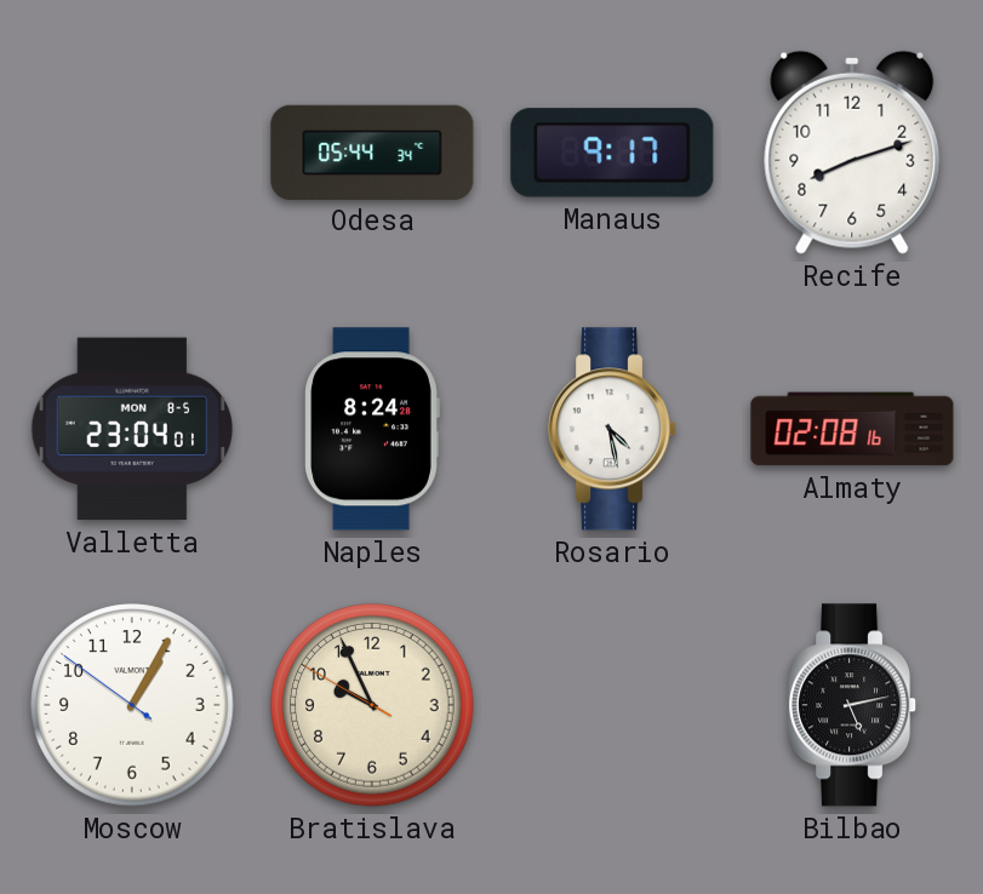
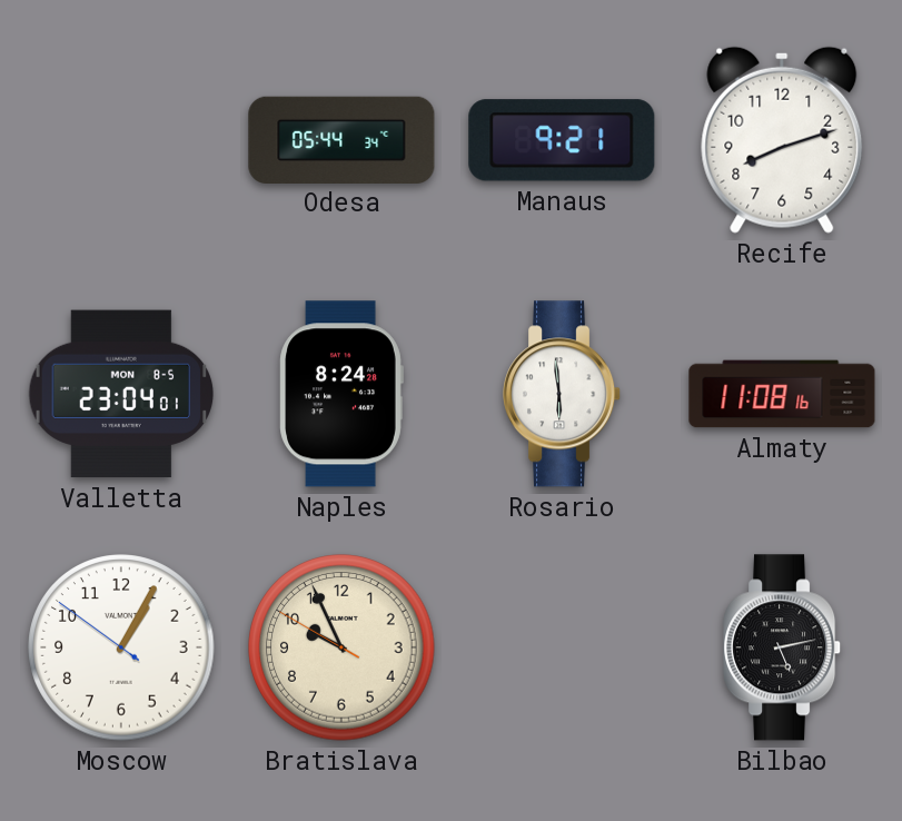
Manaus: 9:17 -> 9:21 (562, 140)
Rosario: 4:28 -> 5:59 (563, 394)
Almaty: 02:08 -> 11:08 (782, 394)
